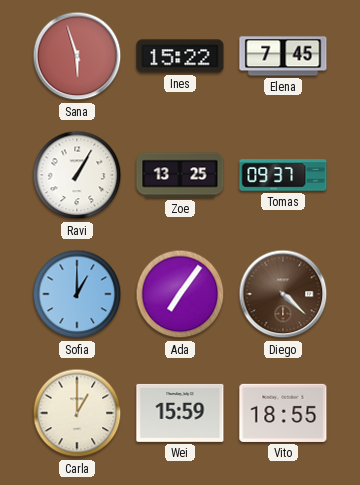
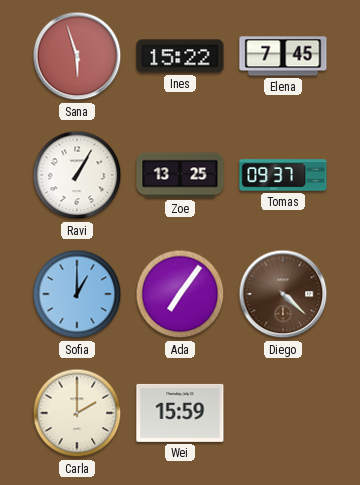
Carla: 1:00 -> 2:00 (77, 413)
Vito: 18:55 -> none (283, 413)
